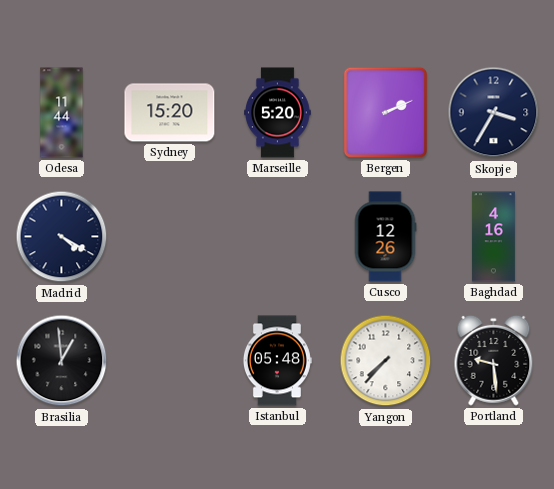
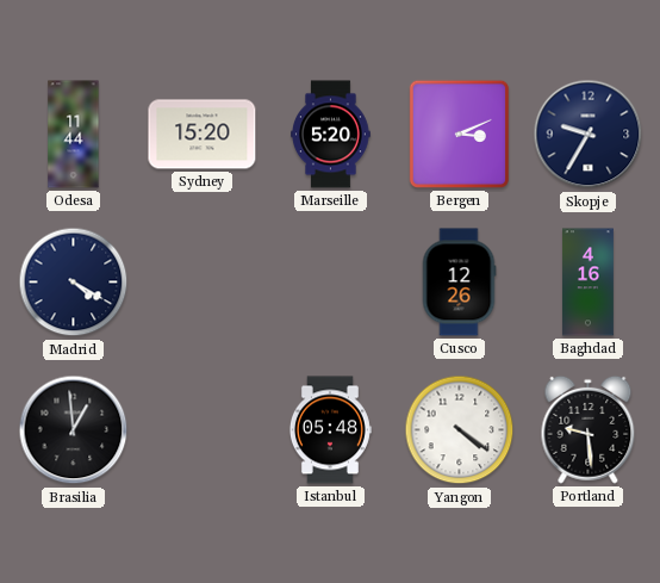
Bergen: 2:11 -> 3:11 (459, 134)
Skopje: 3:35 -> 9:35 (589, 135)
Yangon: 7:37 -> 4:21 (460, 430)
